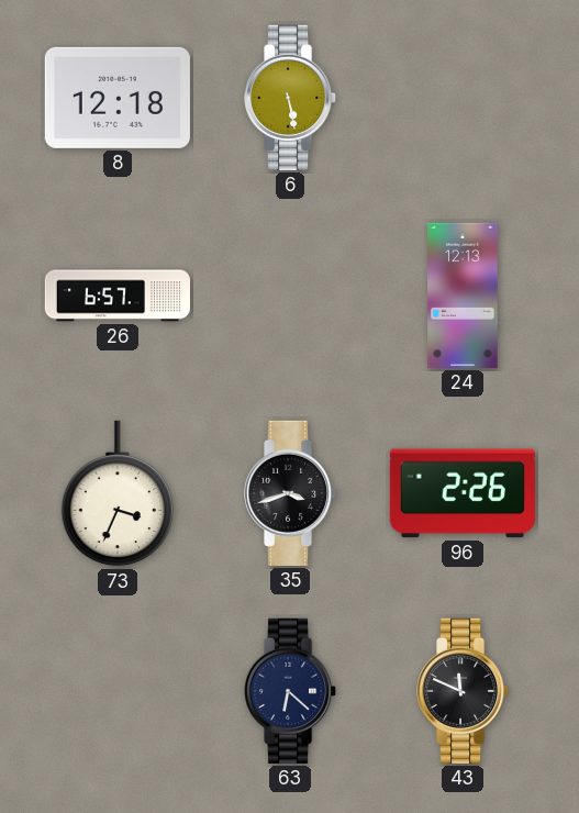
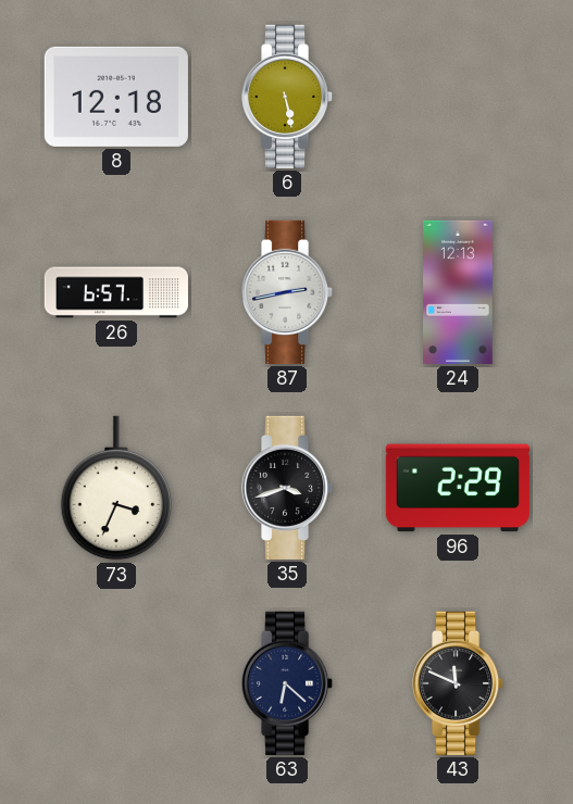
87: none -> 2:43 (288, 292)
96: 2:26 -> 2:29 (458, 488)
